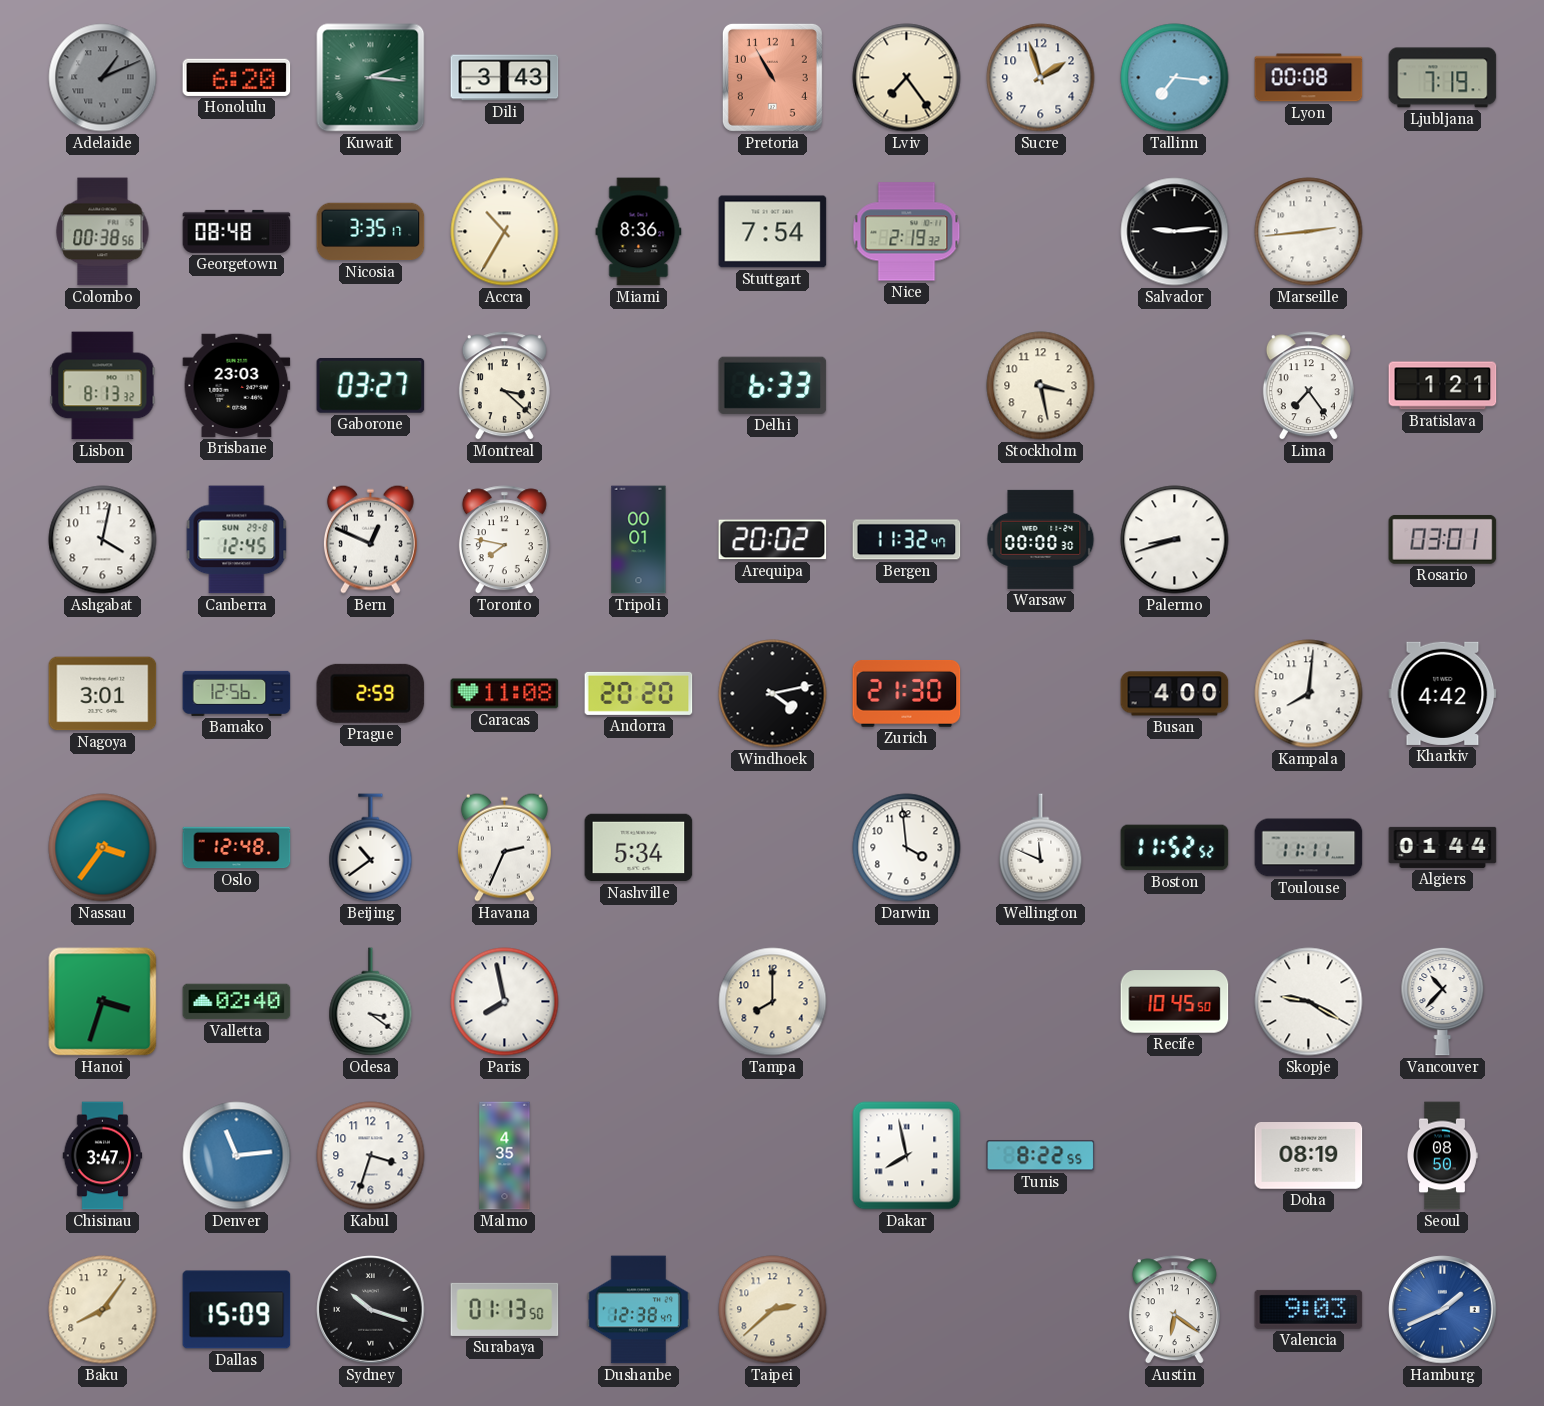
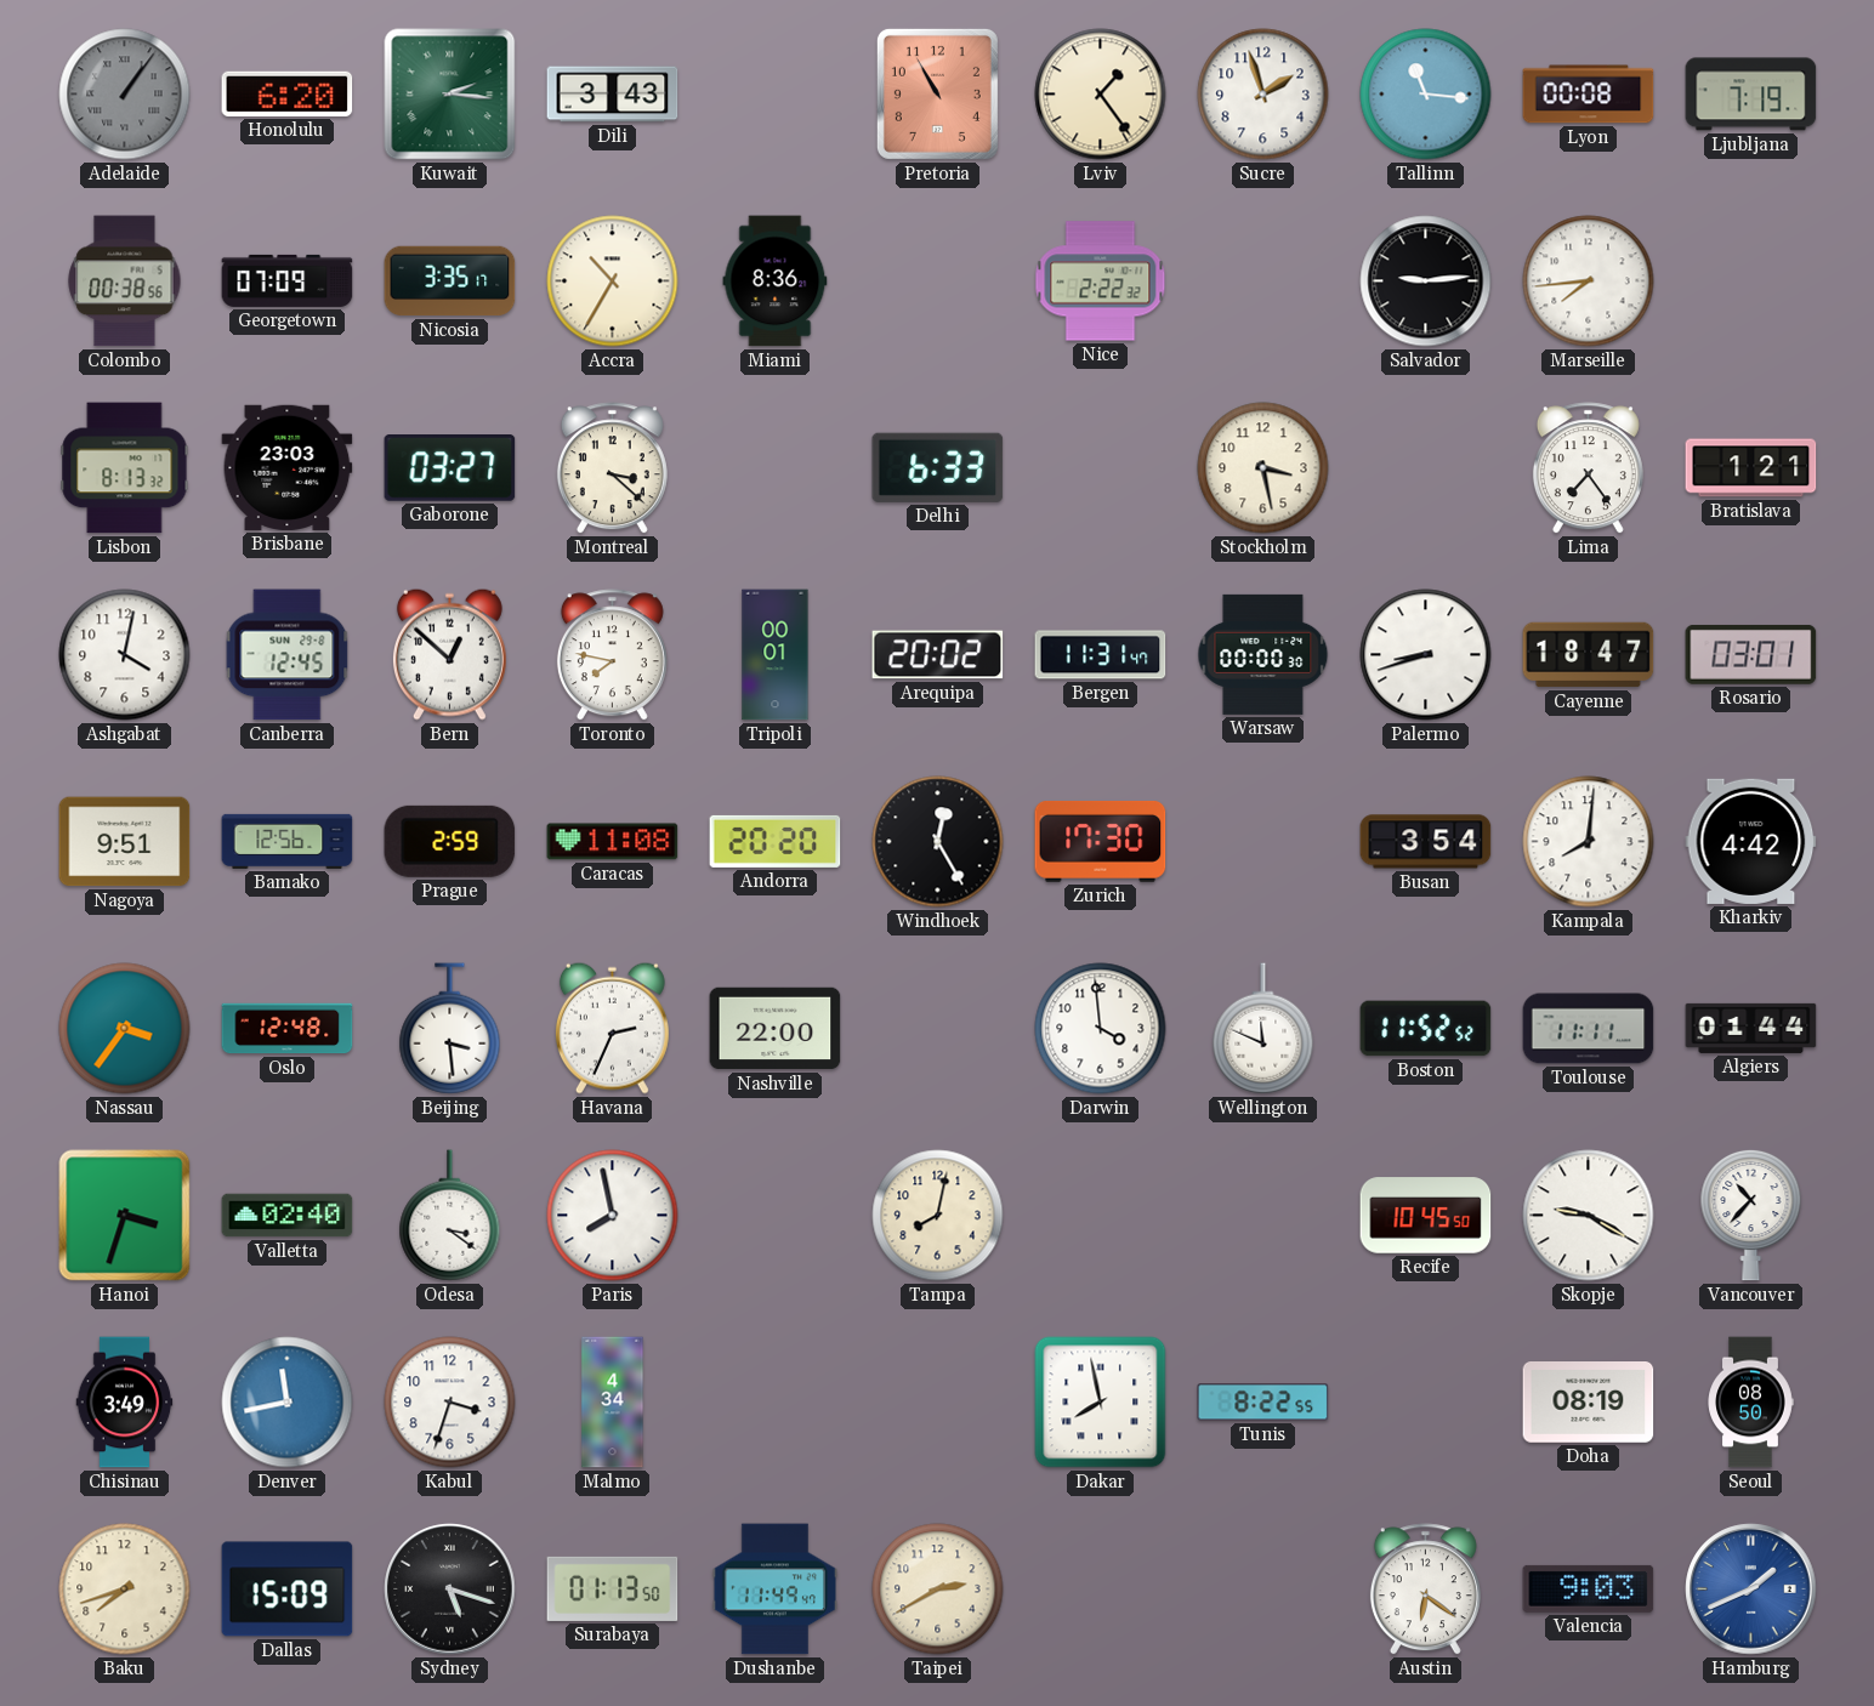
Adelaide: 1:11 -> 1:06 (125, 95)
Lviv: 7:24 -> 1:24 (1101, 95)
Tallinn: 7:16 -> 11:16 (1426, 95)
Georgetown: 08:48 -> 07:09 (288, 280)
Stuttgart: 7:54 -> none (773, 232)
Nice: 2:19 -> 2:22 (1101, 282)
Marseille: 2:44 -> 7:44 (1589, 282)
Bern: 12:49 -> 12:52 (449, 654)
Bergen: 11:32 -> 11:31 (1101, 655)
Cayenne: none -> 18:47 (1589, 655)
Nagoya: 3:01 -> 9:51 (125, 842)
Windhoek: 4:13 -> 12:25 (938, 842)
Zurich: 21:30 -> 17:30 (1101, 842)
Busan: 4:00 -> 3:54 (1426, 842)
Beijing: 10:39 -> 3:29 (450, 1029)
Nashville: 5:34 -> 22:00 (776, 1029)
Tampa: 8:00 -> 8:02 (938, 1216)
Chisinau: 3:47 -> 3:49 (125, 1403)
Denver: 11:14 -> 11:43 (288, 1403)
Malmo: 4:35 -> 4:34 (613, 1403)
Baku: 8:06 -> 7:42 (125, 1590)
Sydney: 10:18 -> 5:18 (450, 1590)
Dushanbe: 12:38 -> 11:49 (774, 1590)
Taipei: 2:38 -> 2:40 (938, 1590)
